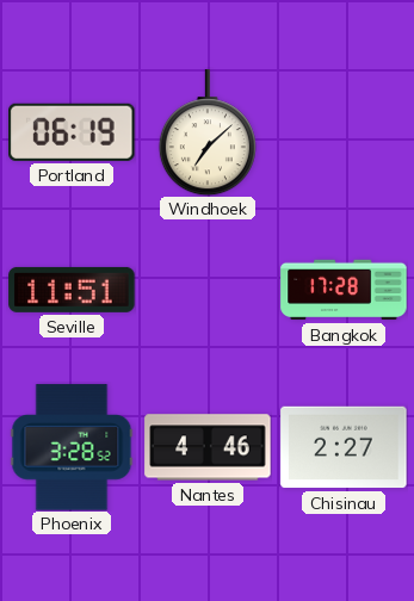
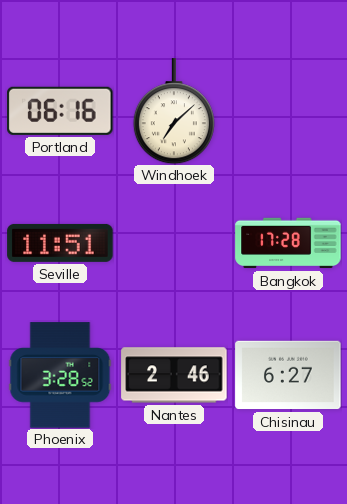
Portland: 06:19 -> 06:16 (60, 111)
Nantes: 4:46 -> 2:46 (174, 375)
Chisinau: 2:27 -> 6:27 (288, 375)
